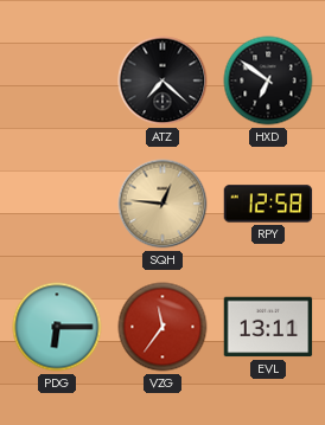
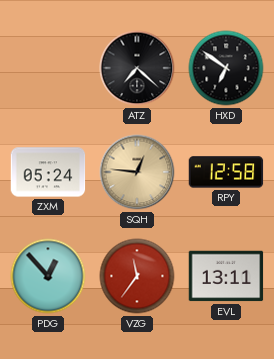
ZXM: none -> 05:24 (48, 172)
PDG: 6:15 -> 12:53 (48, 276)
